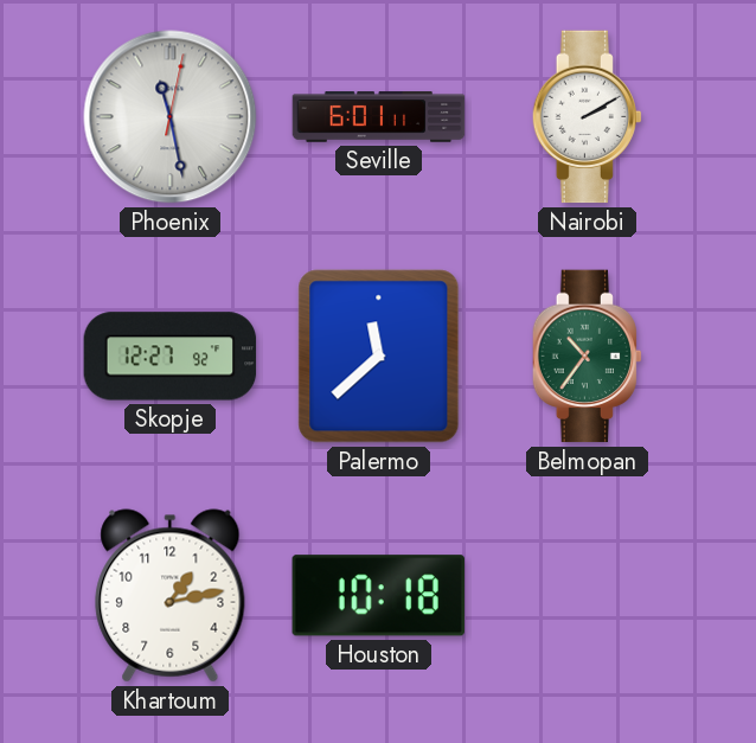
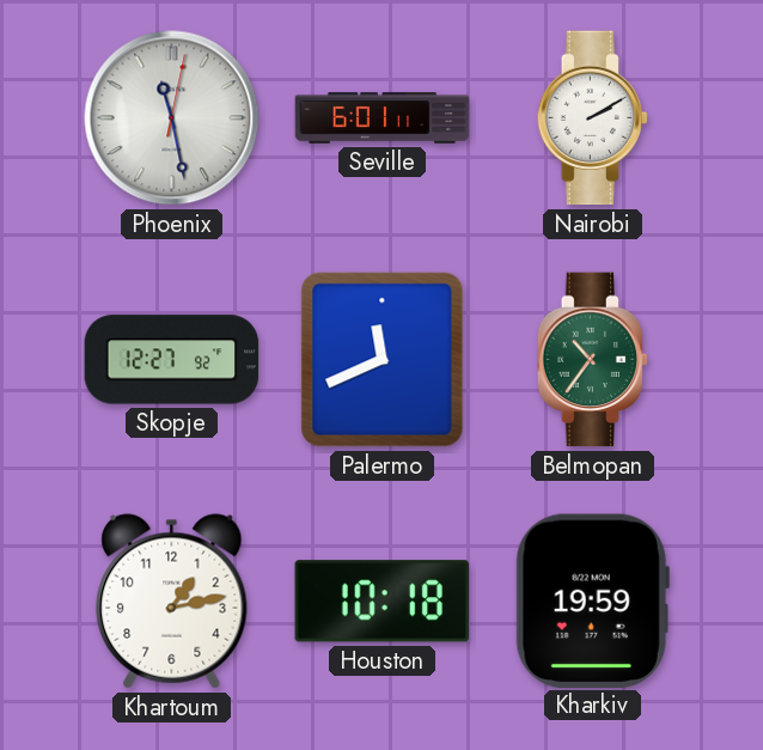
Palermo: 11:38 -> 11:41 (383, 360)
Kharkiv: none -> 19:59 (592, 600)
